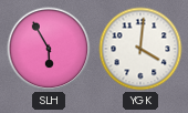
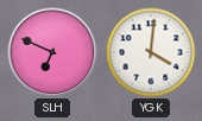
SLH: 5:55 -> 6:49 (52, 52)
